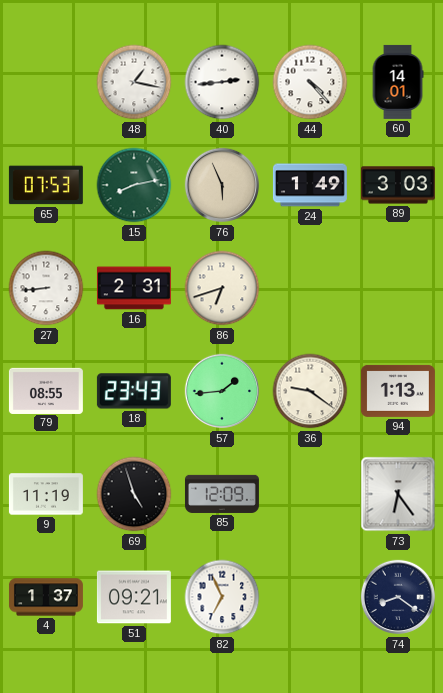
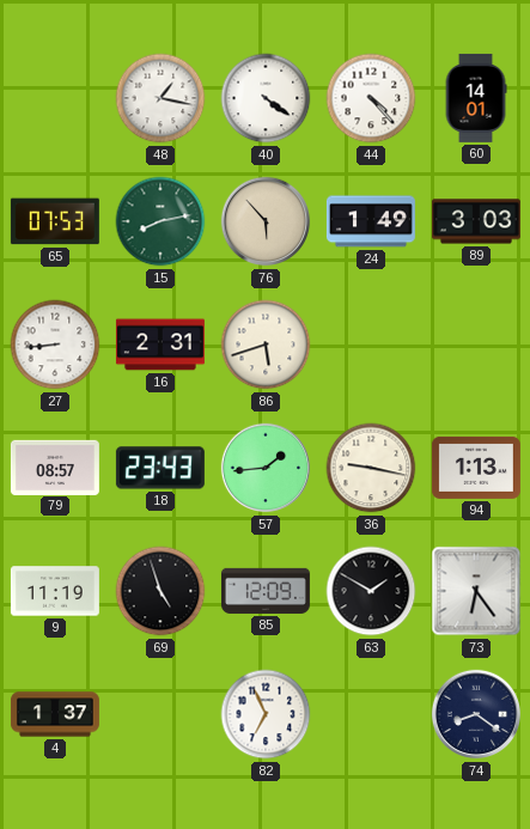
40: 2:44 -> 4:21 (266, 98)
76: 5:56 -> 5:53 (266, 221)
86: 6:42 -> 5:42 (266, 345)
79: 08:55 -> 08:57 (55, 467)
36: 9:21 -> 9:17 (371, 468)
63: none -> 1:50 (371, 591)
51: 09:21 -> none (134, 597)
